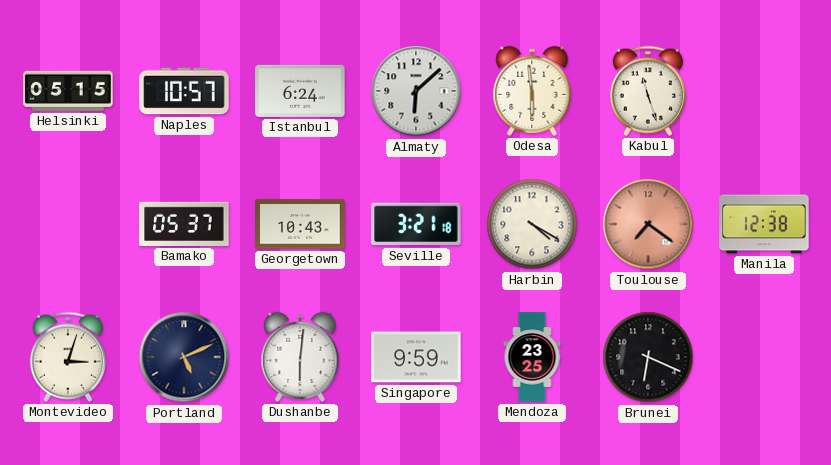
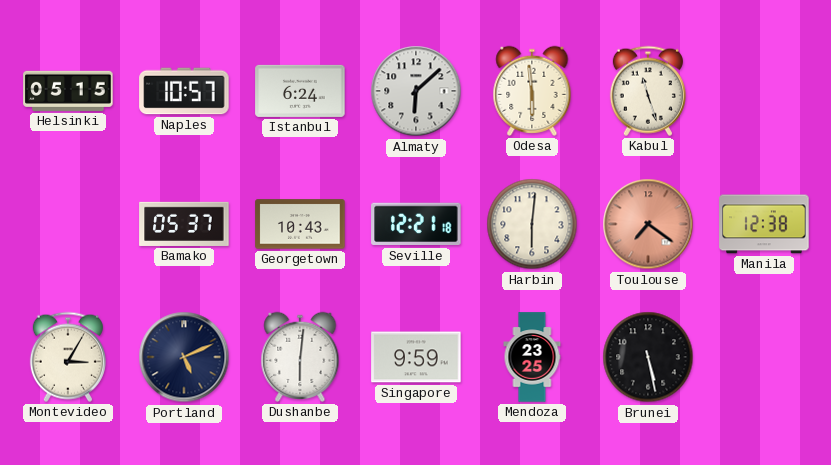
Seville: 3:21 -> 12:21 (416, 224)
Harbin: 4:20 -> 6:01 (532, 224)
Montevideo: 3:03 -> 3:05 (68, 357)
Brunei: 6:19 -> 5:28 (648, 357)
